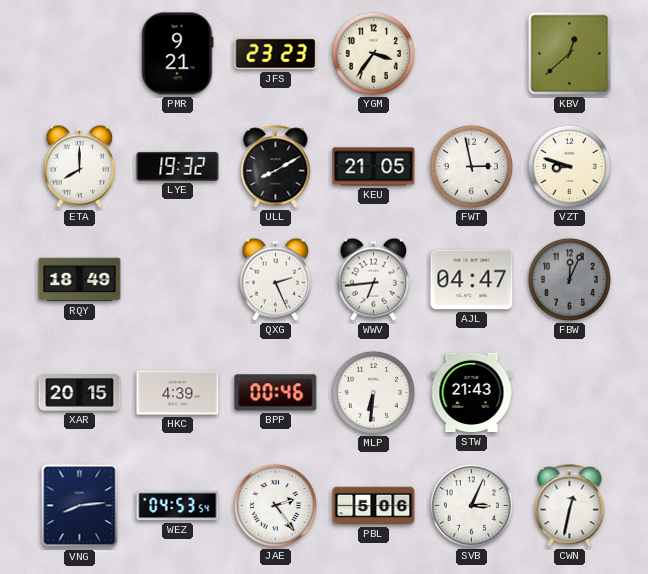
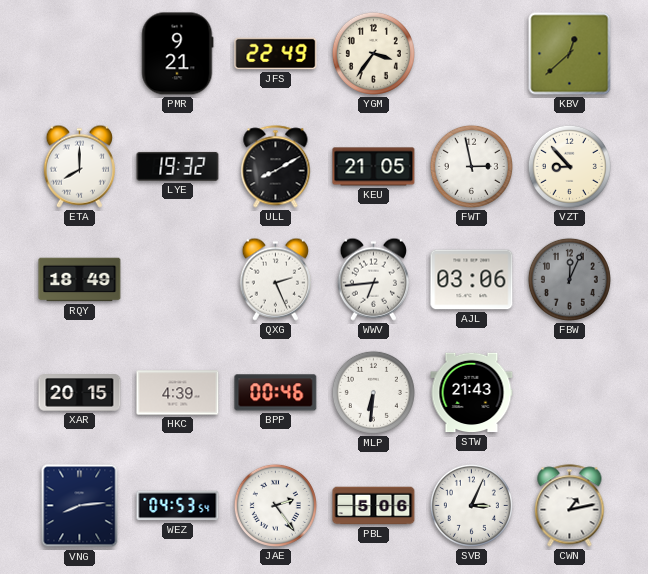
JFS: 23:23 -> 22:49 (276, 54)
VZT: 8:48 -> 8:53 (569, 166)
AJL: 04:47 -> 03:06 (472, 280)
CWN: 12:32 -> 1:13 (570, 506)
